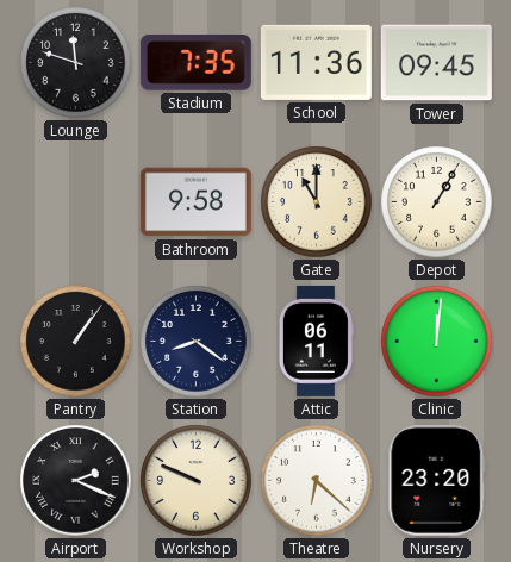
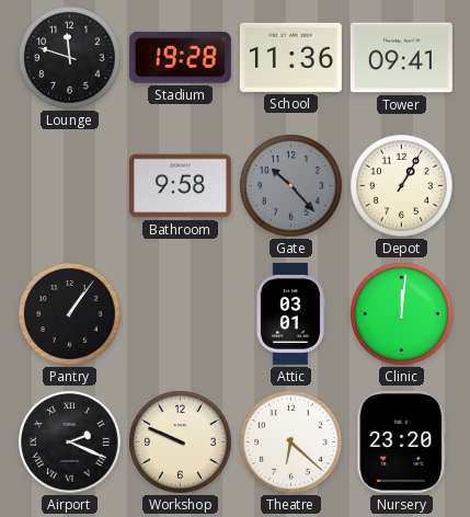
Stadium: 7:35 -> 19:28 (180, 58)
Tower: 09:45 -> 09:41 (401, 58)
Gate: 11:00 -> 10:23 (291, 186)
Gate dial: cream -> grey (291, 186)
Station: 8:21 -> none (197, 342)
Attic: 06:11 -> 03:01 (290, 313)
